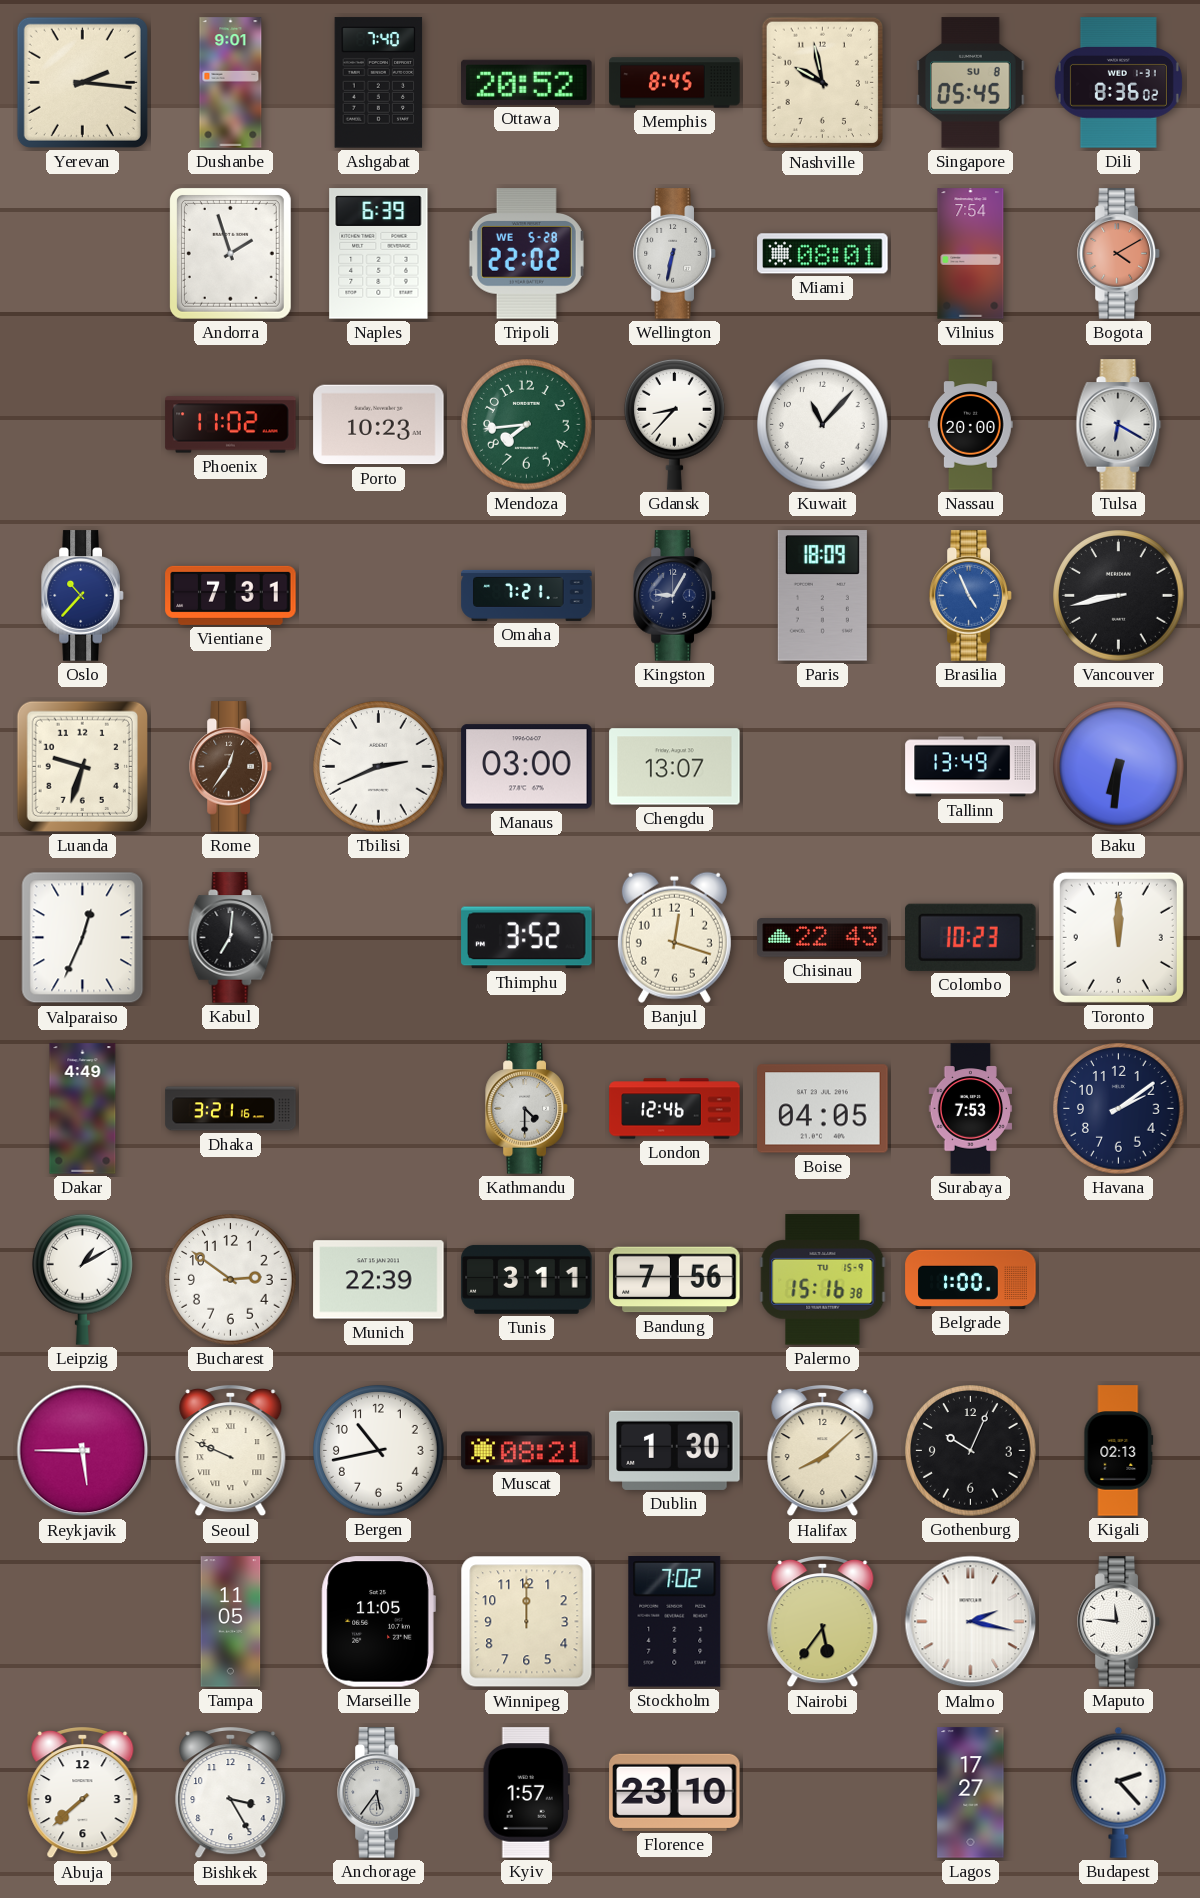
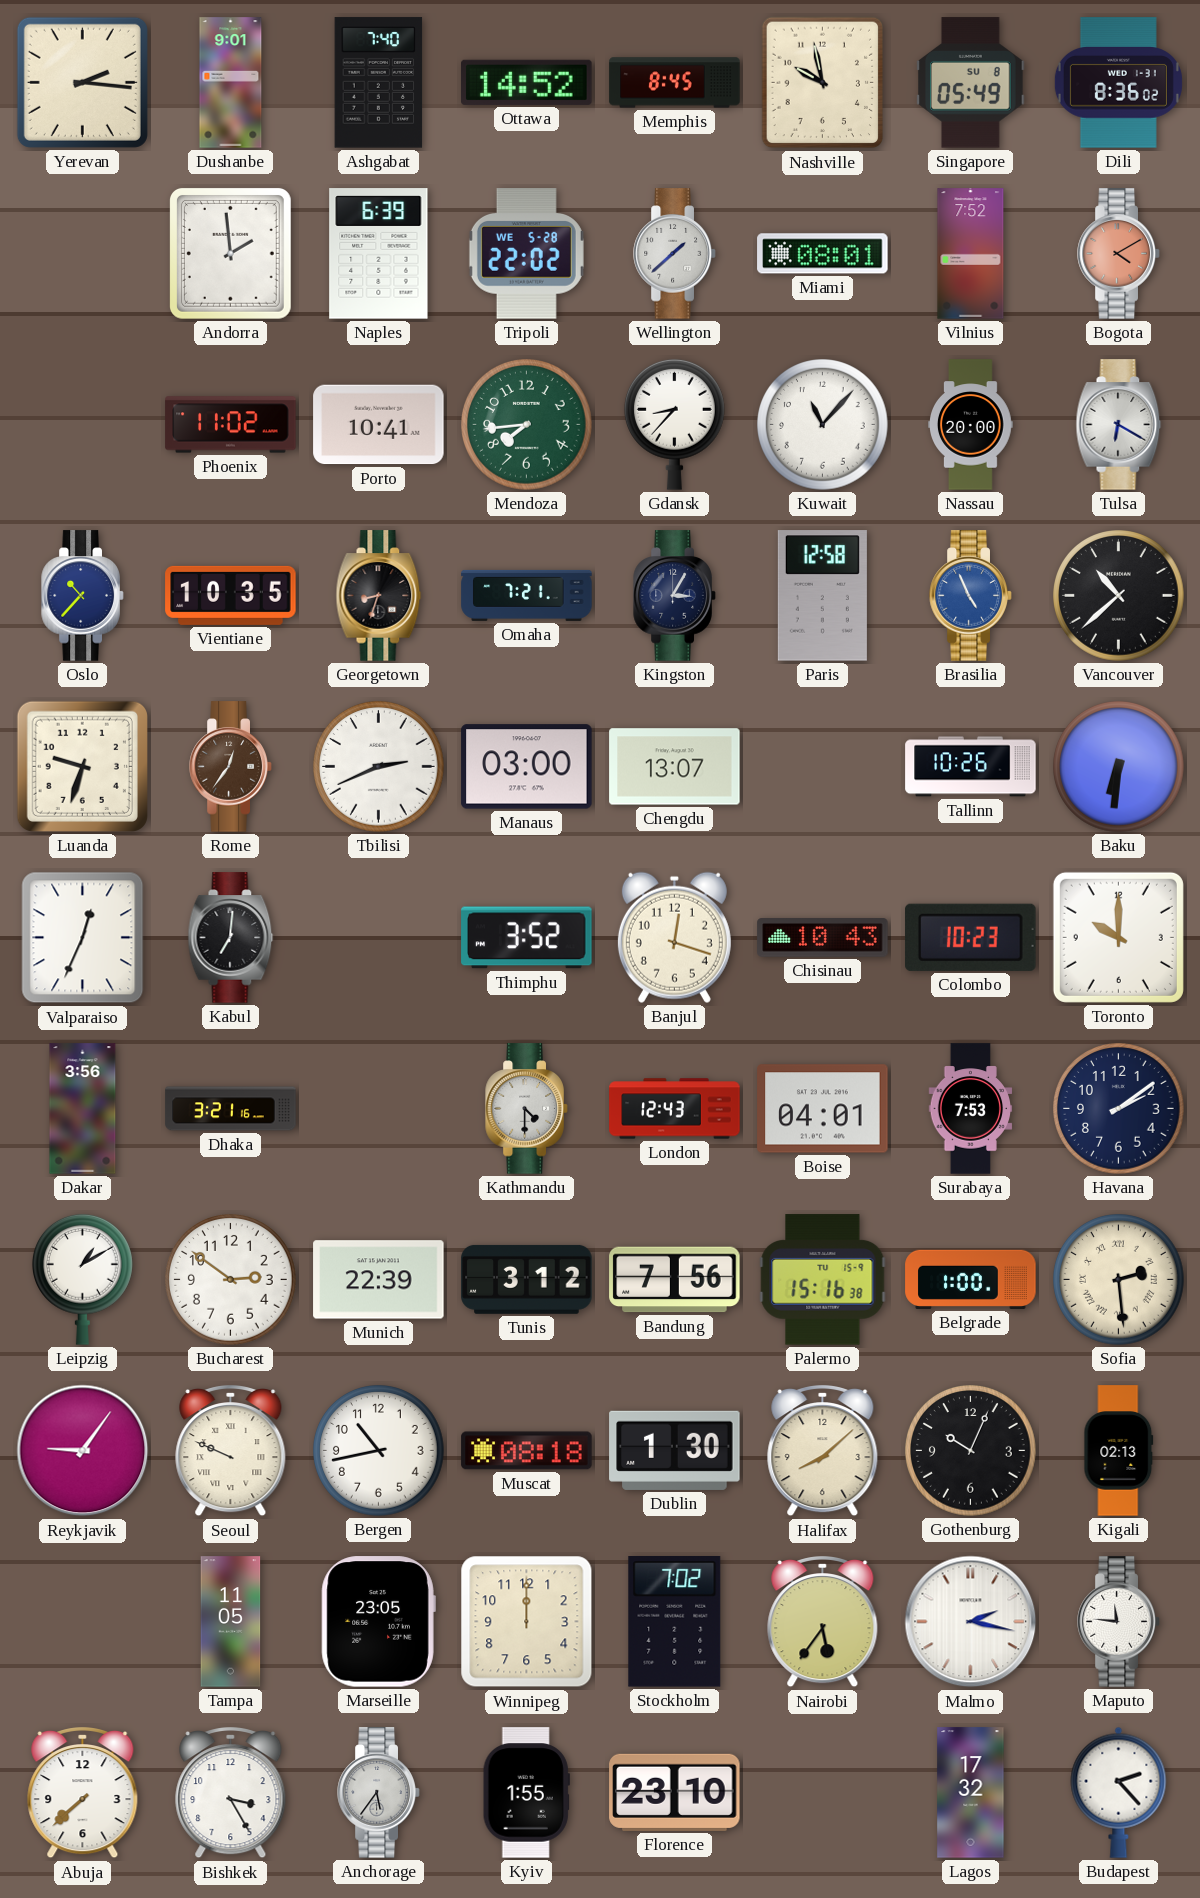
Ottawa: 20:52 -> 14:52 (527, 82)
Singapore: 05:45 -> 05:49 (971, 83)
Andorra: 1:57 -> 1:59 (230, 253)
Wellington: 6:32 -> 1:38 (675, 254)
Vilnius: 7:54 -> 7:52 (971, 254)
Porto: 10:23 -> 10:41 (379, 425)
Vientiane: 7:31 -> 10:35 (231, 595)
Georgetown: none -> 8:33 (379, 596)
Kingston: 9:05 -> 3:05 (675, 596)
Paris: 18:09 -> 12:58 (822, 596)
Vancouver: 8:43 -> 10:38 (1119, 596)
Tallinn: 13:49 -> 10:26 (971, 767)
Chisinau: 22:43 -> 10:43 (823, 938)
Toronto: 12:00 -> 10:00 (1118, 937)
Dakar: 4:49 -> 3:56 (83, 1109)
London: 12:46 -> 12:43 (675, 1109)
Boise: 04:05 -> 04:01 (823, 1109)
Tunis: 3:11 -> 3:12 (527, 1279)
Sofia: none -> 2:29 (1119, 1280)
Reykjavik: 5:45 -> 9:06 (83, 1451)
Muscat: 08:21 -> 08:18 (527, 1451)
Marseille: 11:05 -> 23:05 (378, 1622)
Kyiv: 1:57 -> 1:55 (526, 1793)
Lagos: 17:27 -> 17:32 (971, 1793)
